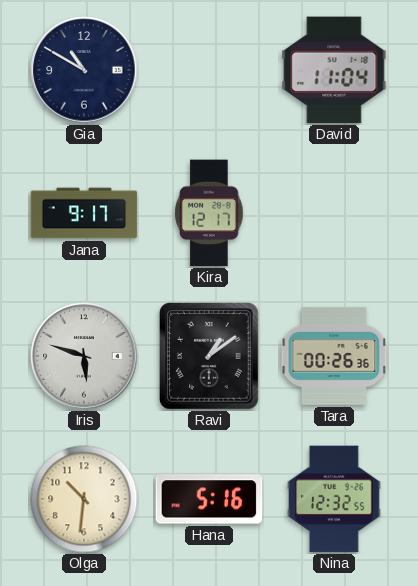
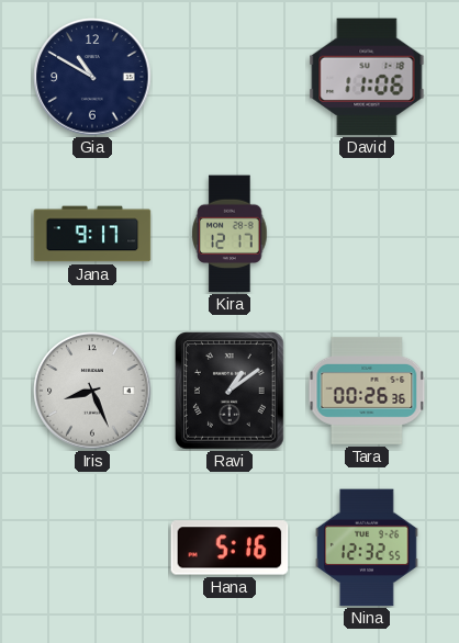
David: 11:04 -> 11:06 (367, 77)
Iris: 5:48 -> 8:26 (92, 391)
Olga: 10:31 -> none (84, 499)
